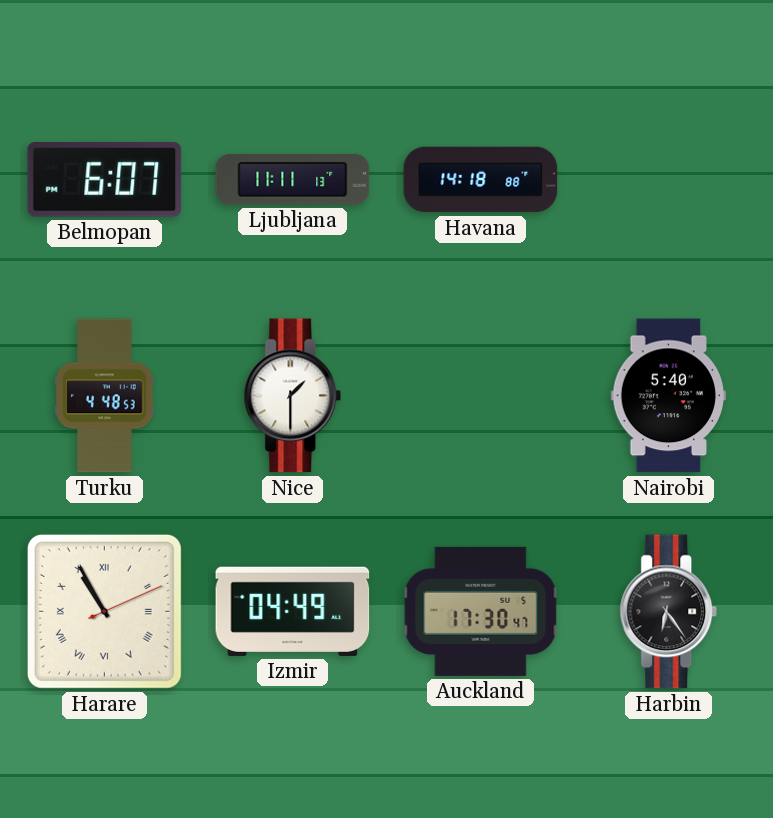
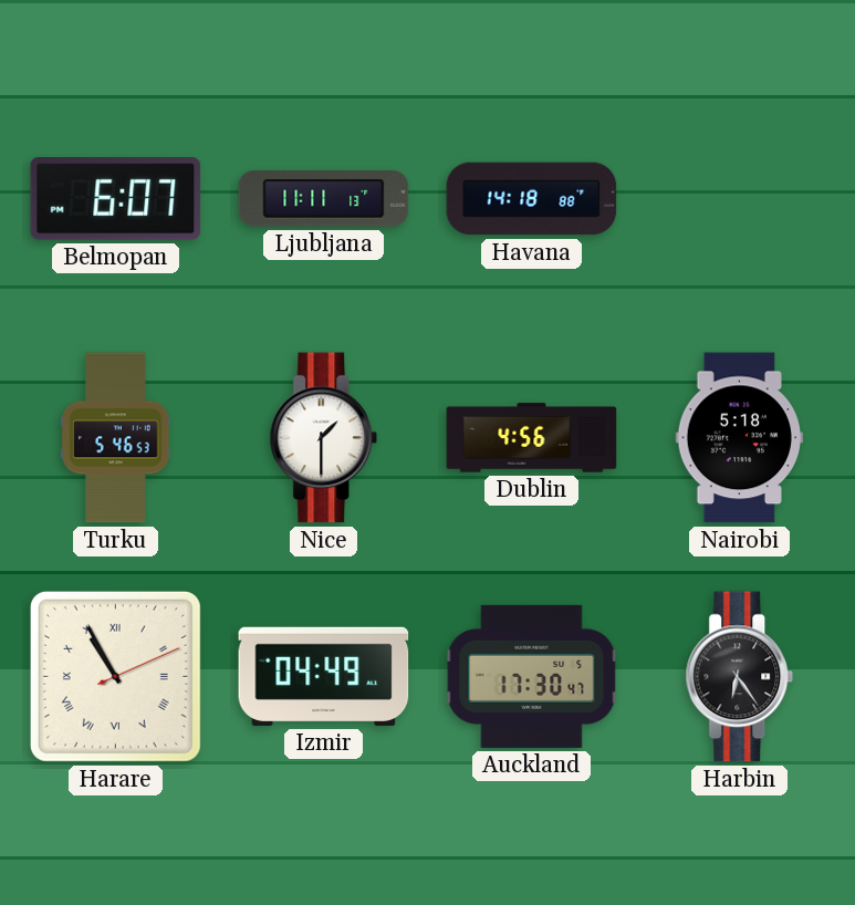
Turku: 4:48 -> 5:46 (116, 438)
Dublin: none -> 4:56 (532, 438)
Nairobi: 5:40 -> 5:18 (740, 438)
